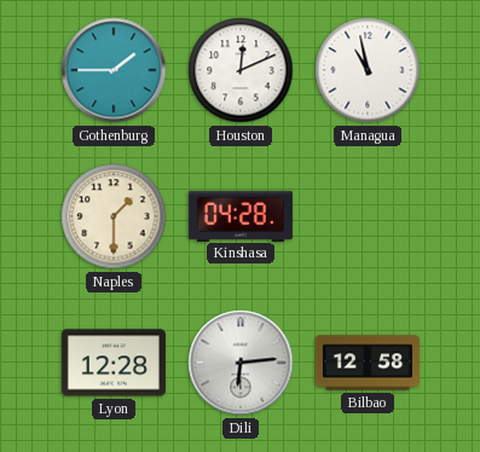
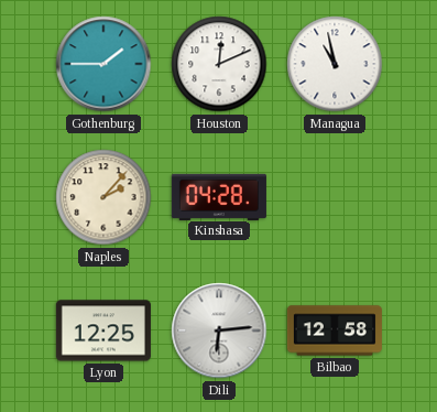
Naples: 1:30 -> 2:07 (103, 197)
Lyon: 12:28 -> 12:25 (103, 330)
